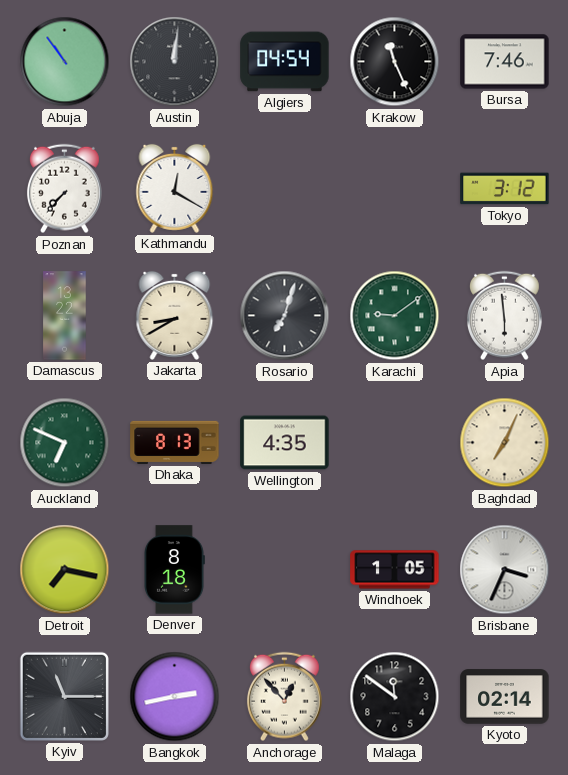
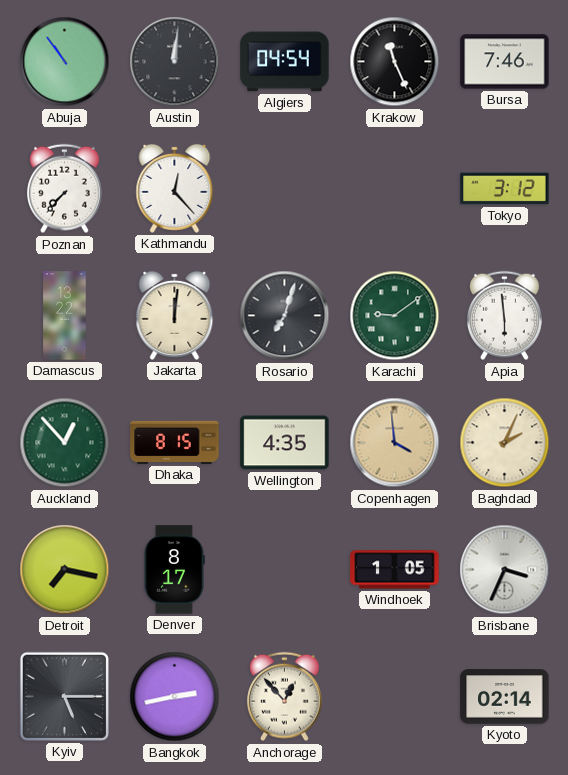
Kathmandu: 12:20 -> 12:23 (175, 188)
Jakarta: 8:40 -> 12:01 (175, 315)
Auckland: 6:49 -> 12:53 (65, 443)
Dhaka: 8:13 -> 8:15 (175, 442)
Copenhagen: none -> 3:59 (395, 443)
Baghdad: 7:04 -> 2:04 (505, 443)
Denver: 8:18 -> 8:17 (175, 570)
Kyiv: 11:15 -> 5:15 (64, 696)
Malaga: 11:51 -> none (395, 697)
